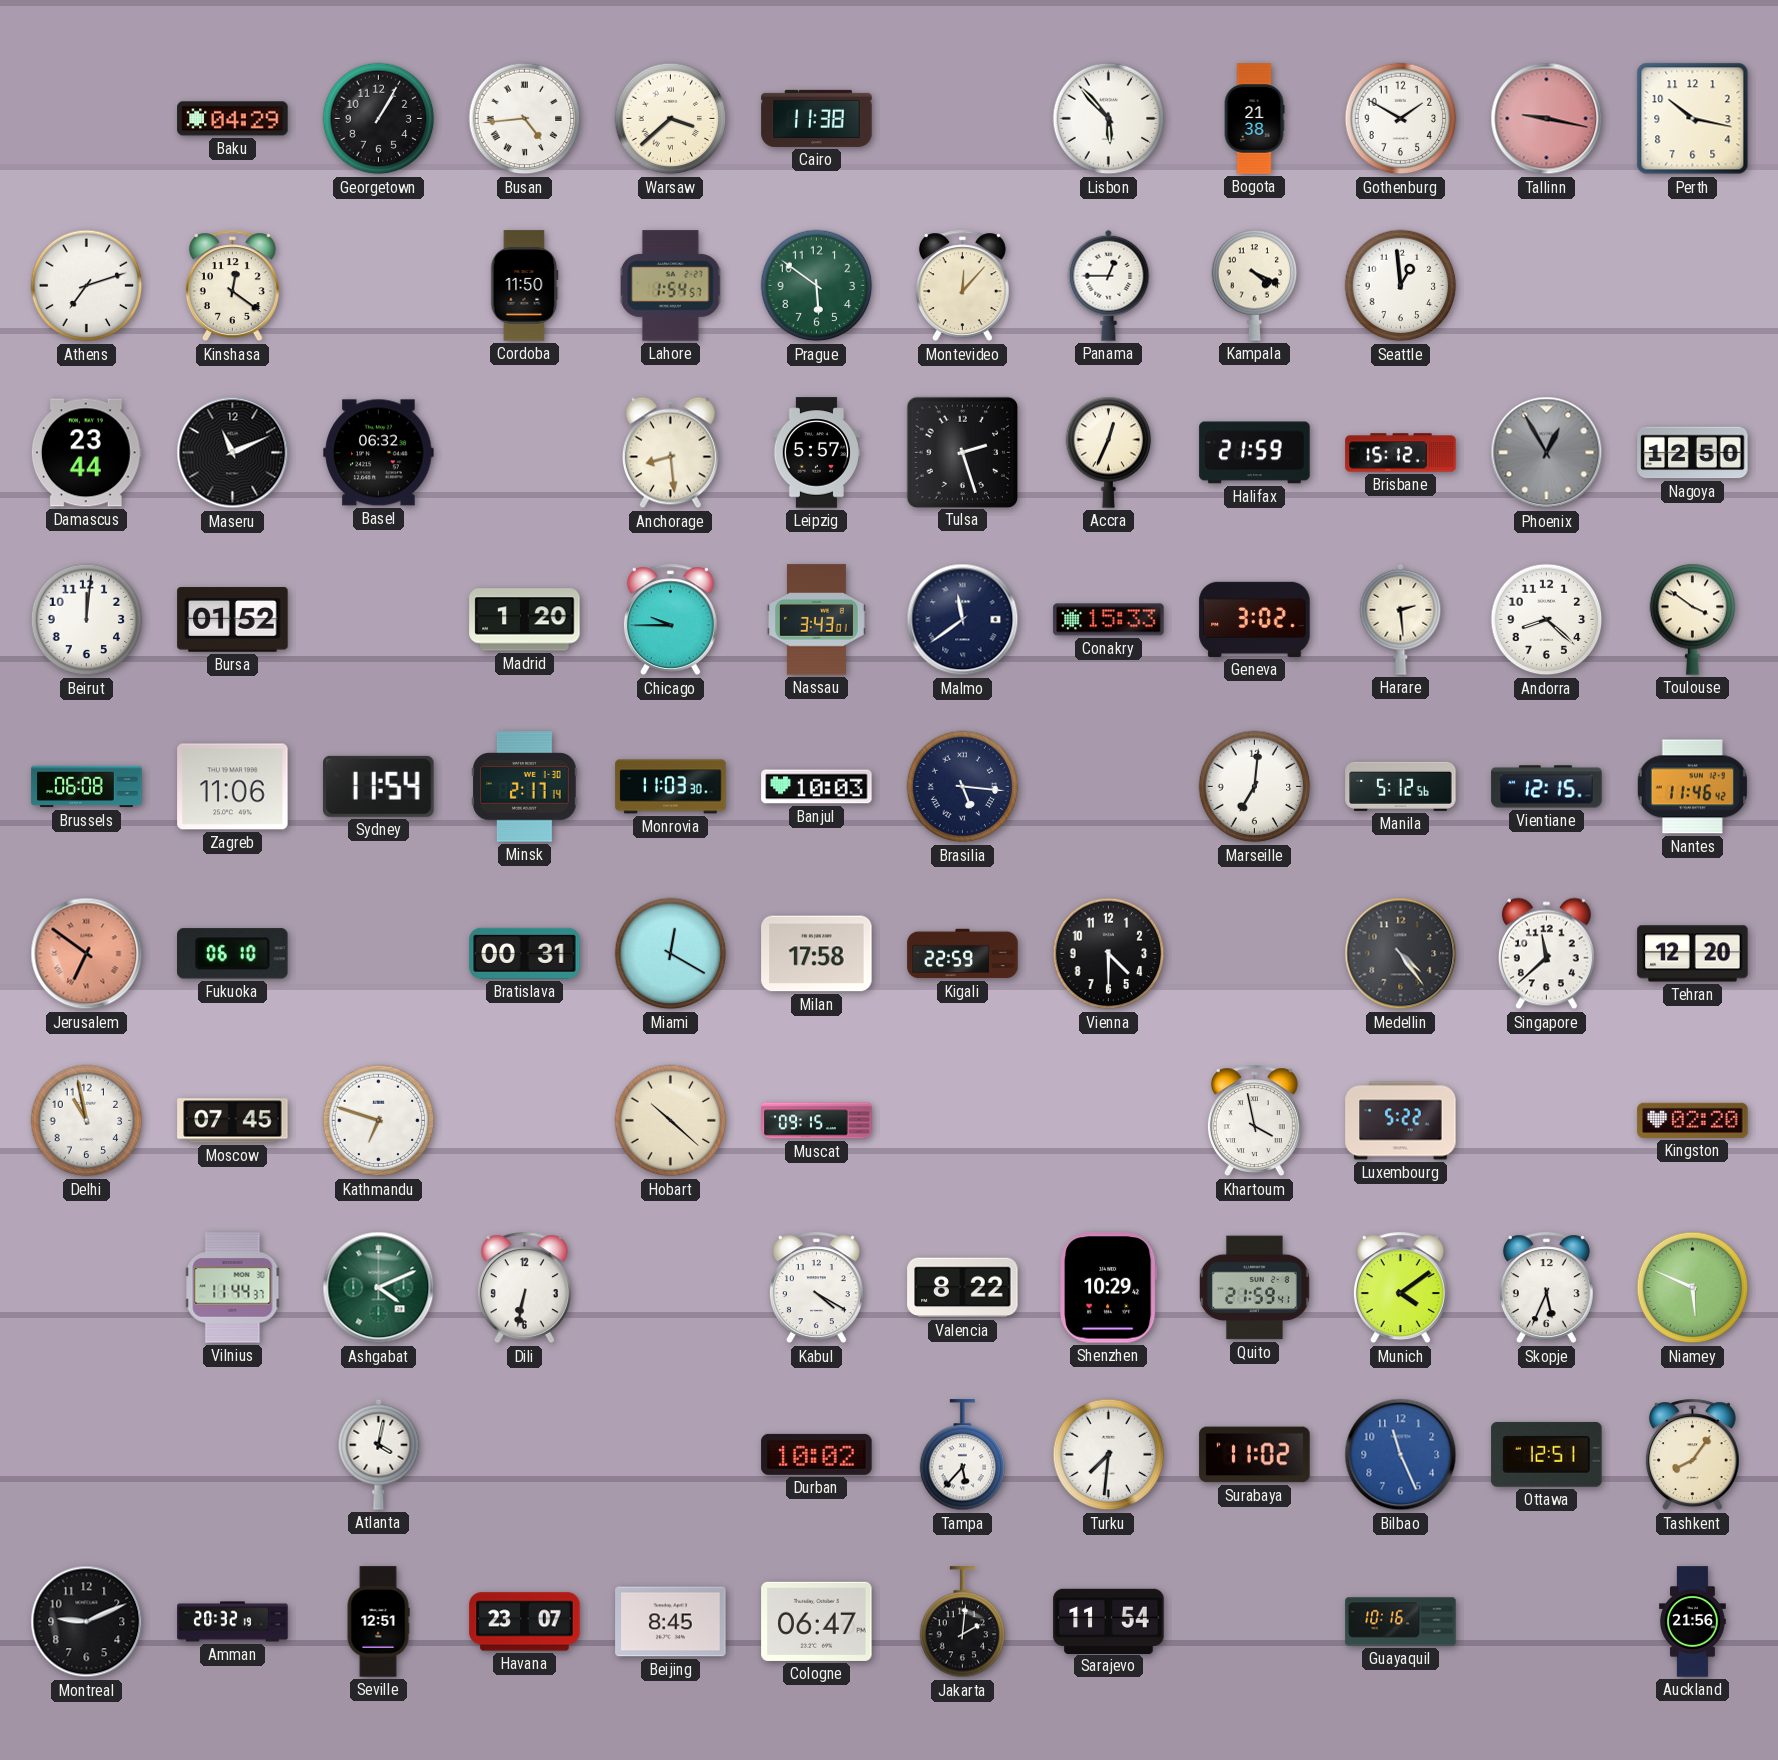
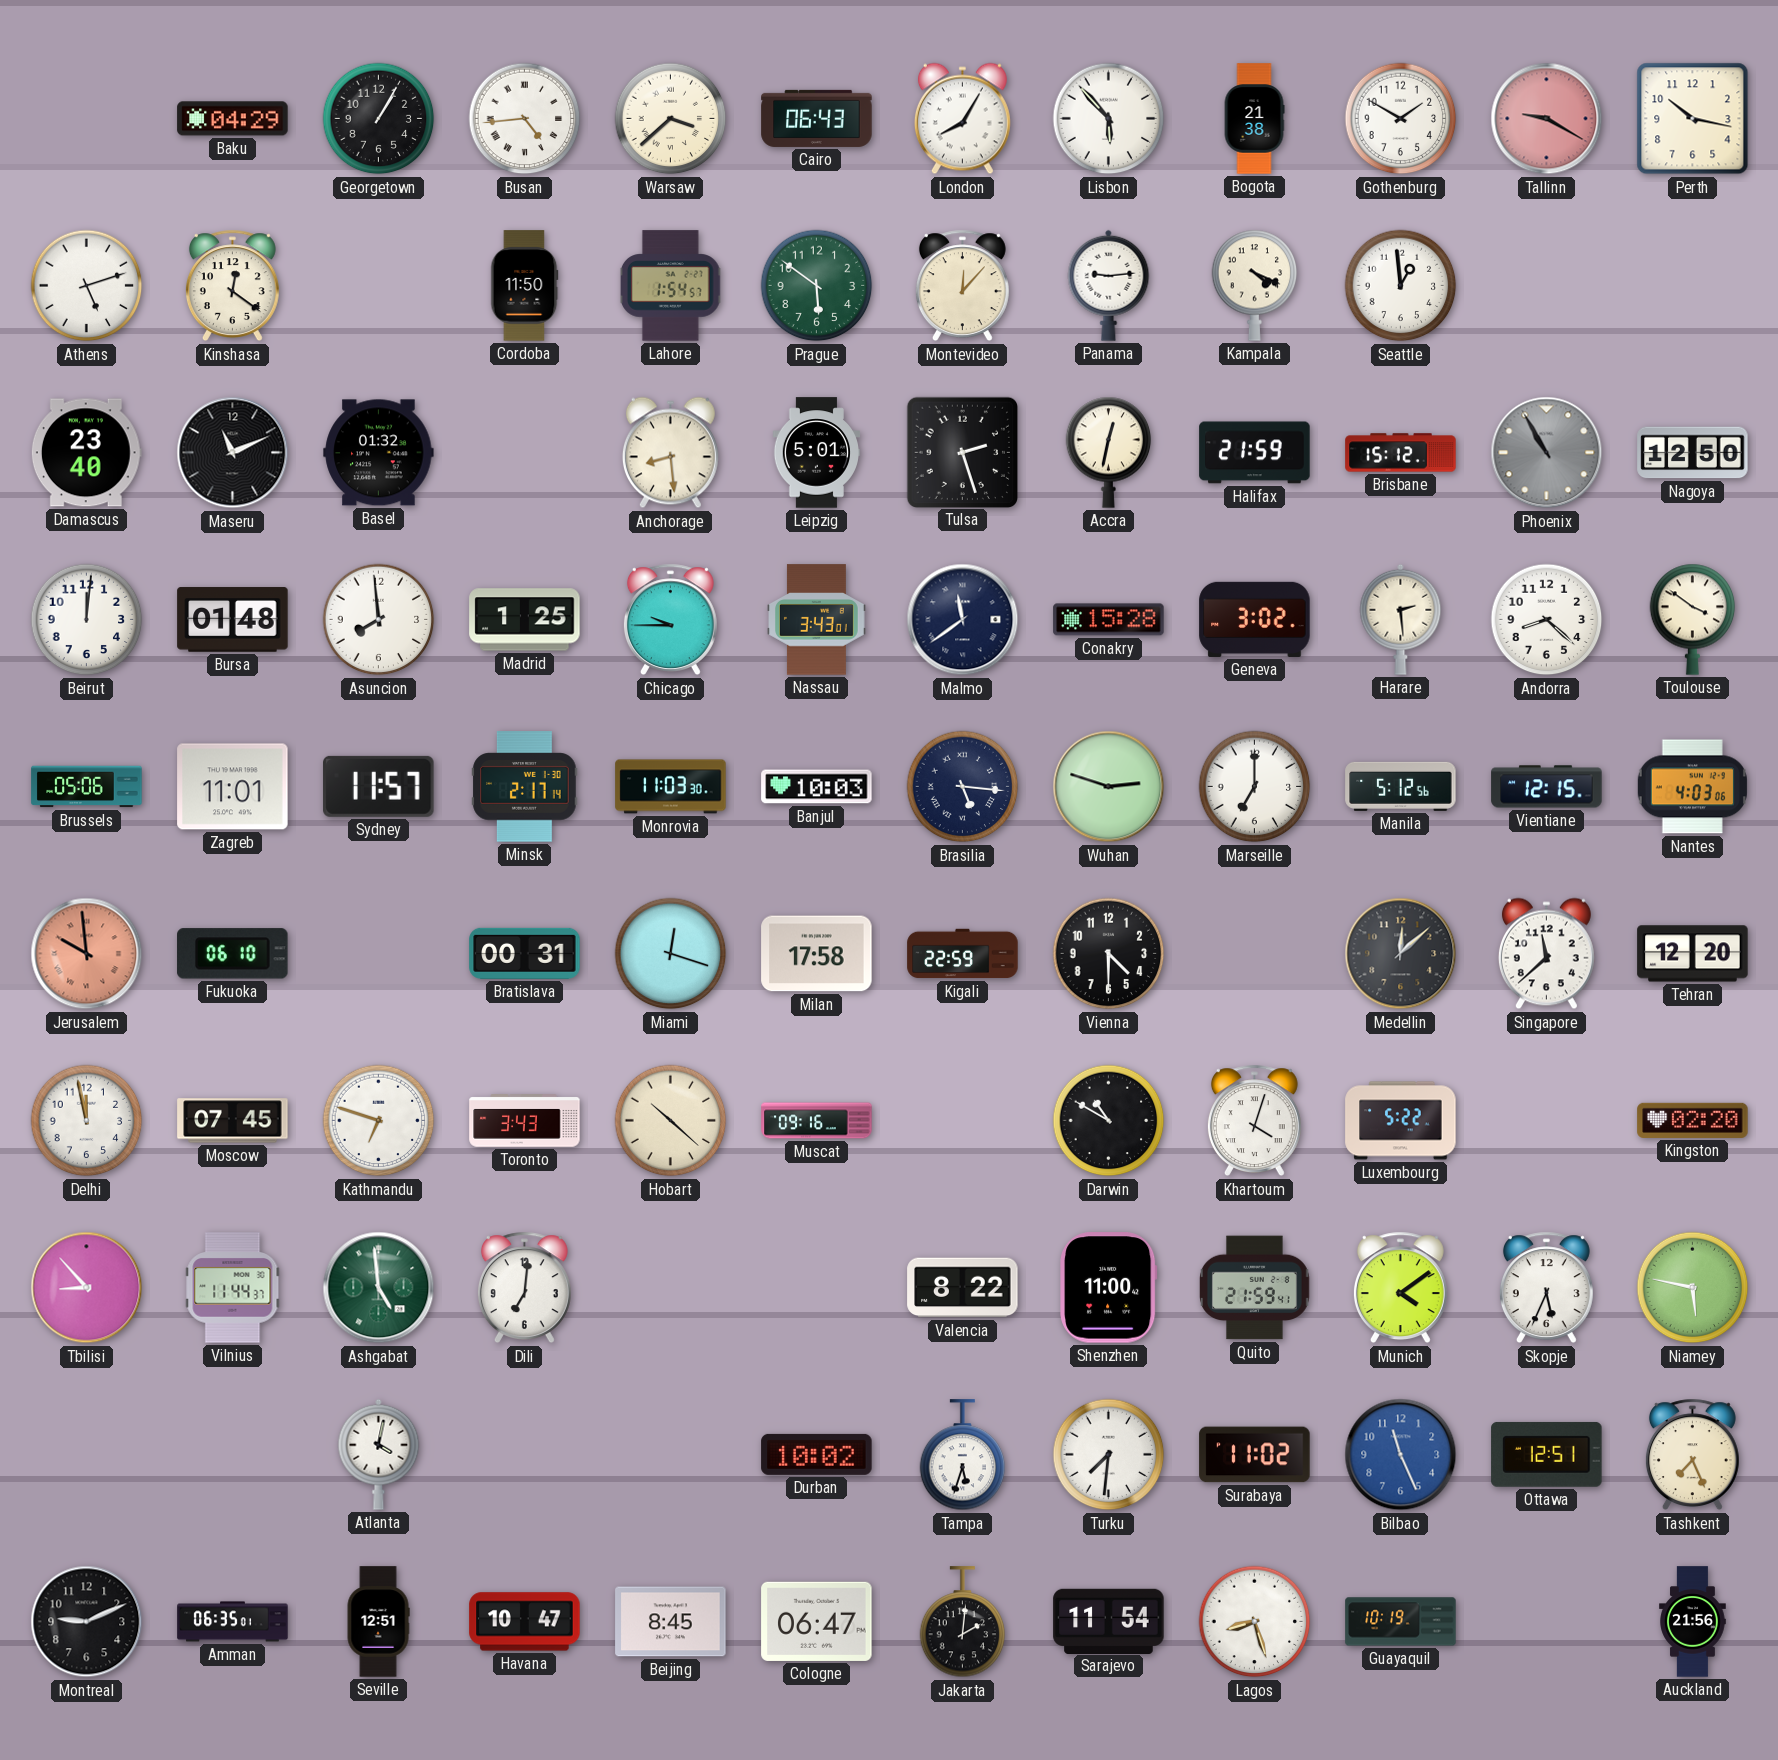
Cairo: 11:38 -> 06:43 (817, 118)
London: none -> 8:05 (962, 119)
Tallinn: 9:17 -> 9:20 (1547, 119)
Athens: 7:12 -> 5:12 (87, 286)
Panama: 12:45 -> 9:14 (1109, 285)
Damascus: 23:44 -> 23:40 (86, 453)
Basel: 06:32 -> 01:32 (379, 453)
Leipzig: 5:57 -> 5:01 (817, 453)
Accra: 12:34 -> 12:32 (1109, 452)
Phoenix: 12:55 -> 10:55 (1547, 453)
Bursa: 01:52 -> 01:48 (233, 620)
Asuncion: none -> 7:59 (379, 620)
Madrid: 1:20 -> 1:25 (525, 620)
Conakry: 15:33 -> 15:28 (1109, 620)
Brussels: 06:08 -> 05:06 (87, 787)
Zagreb: 11:06 -> 11:01 (233, 787)
Sydney: 11:54 -> 11:57 (379, 786)
Wuhan: none -> 2:48 (1109, 787)
Marseille: 7:01 -> 7:00 (1255, 787)
Nantes: 11:46 -> 4:03 (1692, 787)
Jerusalem: 6:51 -> 9:59 (87, 954)
Miami: 12:20 -> 12:18 (671, 954)
Medellin: 4:24 -> 12:08 (1401, 954)
Delhi: 10:58 -> 11:58 (87, 1121)
Toronto: none -> 3:43 (525, 1121)
Muscat: 09:15 -> 09:16 (817, 1121)
Darwin: none -> 10:50 (1109, 1121)
Khartoum: 3:58 -> 4:03 (1254, 1121)
Tbilisi: none -> 8:53 (87, 1288)
Ashgabat: 4:11 -> 4:59 (379, 1288)
Dili: 6:32 -> 7:01 (524, 1288)
Kabul: 4:20 -> none (816, 1288)
Shenzhen: 10:29 -> 11:00 (1109, 1288)
Niamey: 5:49 -> 5:47 (1693, 1288)
Tampa: 5:37 -> 5:33 (963, 1455)
Tashkent: 8:06 -> 7:26 (1692, 1455)
Amman: 20:32 -> 06:35 (233, 1622)
Havana: 23:07 -> 10:47 (525, 1622)
Lagos: none -> 8:27 (1255, 1622)
Guayaquil: 10:16 -> 10:19 (1401, 1622)
